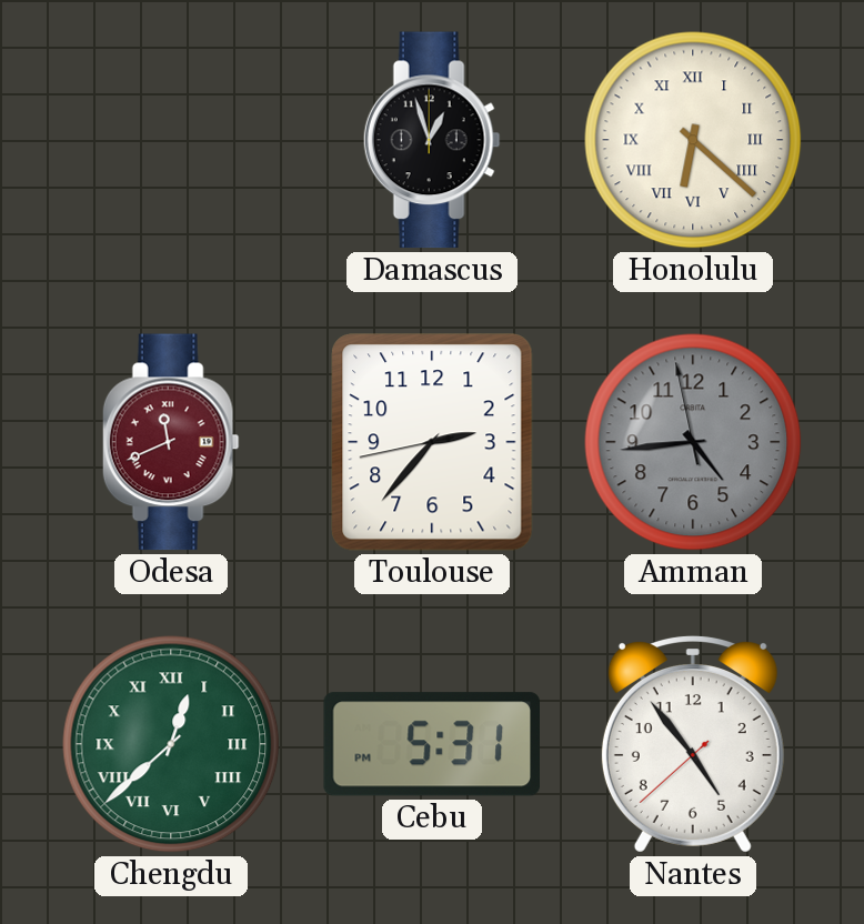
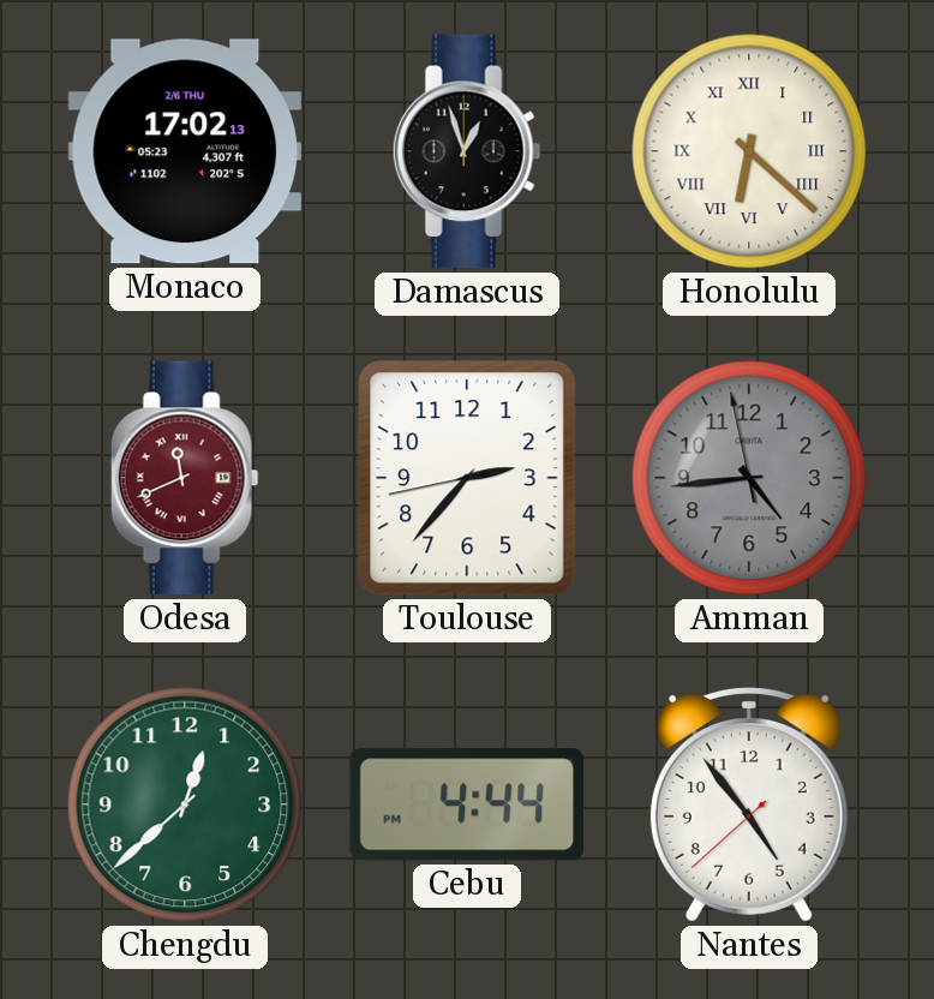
Monaco: none -> 17:02 (185, 151)
Chengdu numerals: Roman -> Arabic (185, 804)
Cebu: 5:31 -> 4:44 (466, 804)
